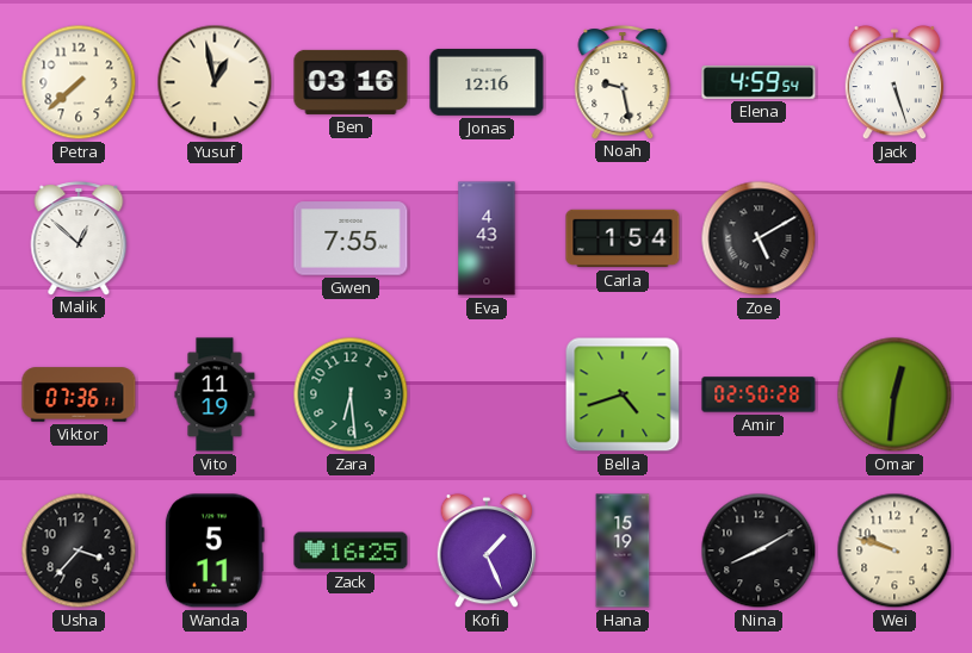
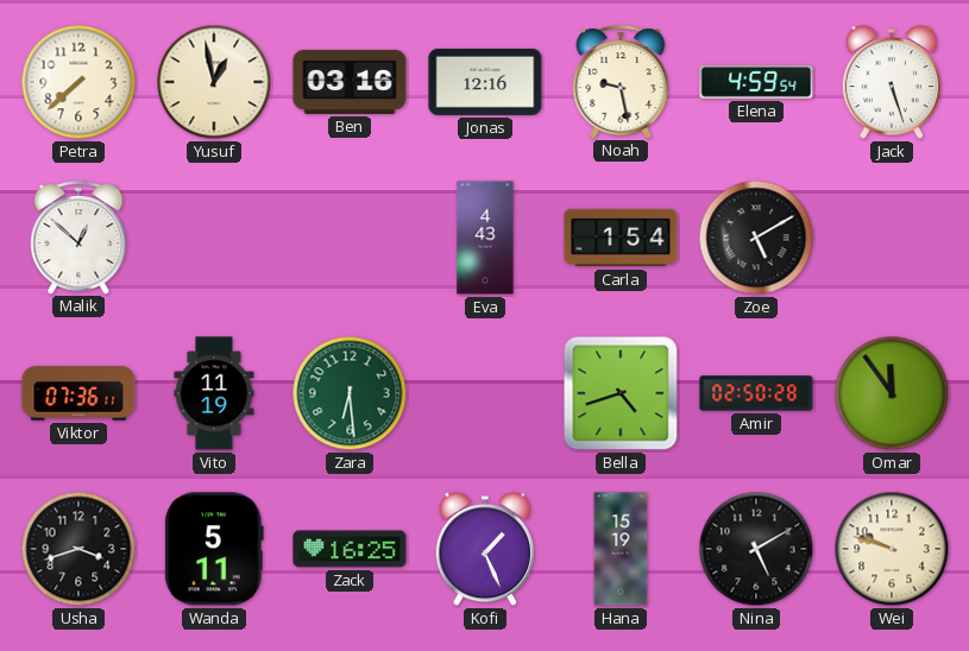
Gwen: 7:55 -> none (351, 238)
Omar: 12:31 -> 11:54 (892, 393)
Usha: 3:37 -> 3:42 (78, 549)
Nina: 8:10 -> 5:10 (756, 549)
